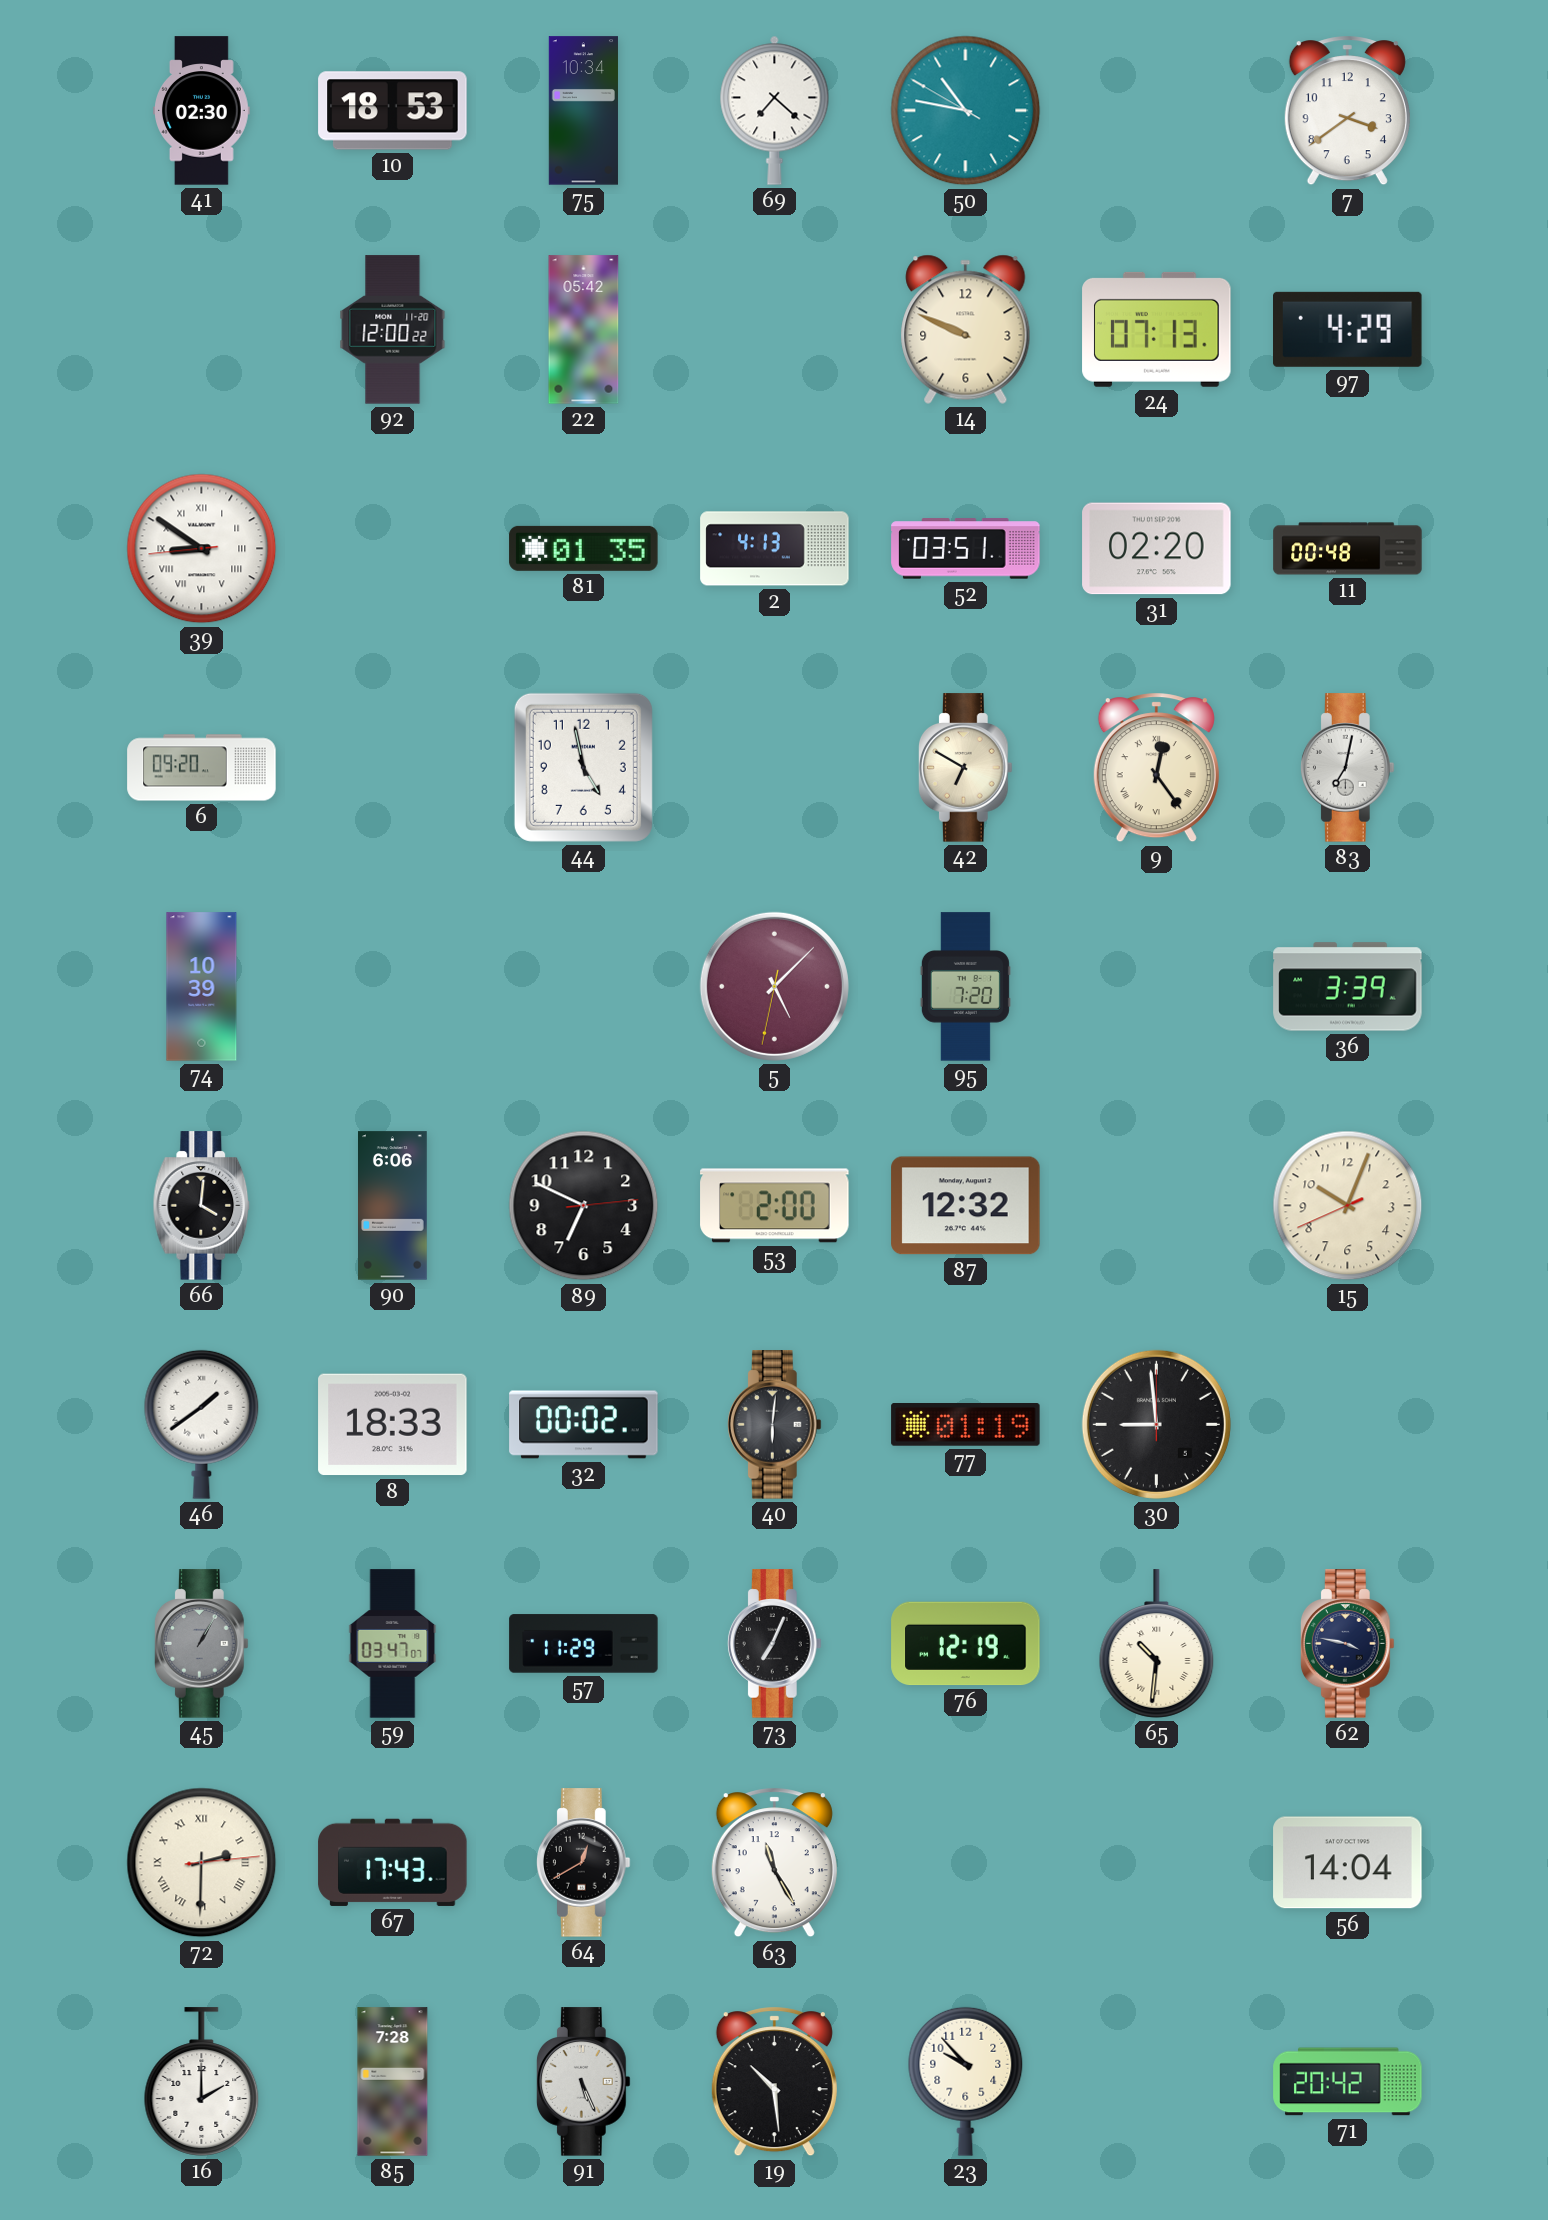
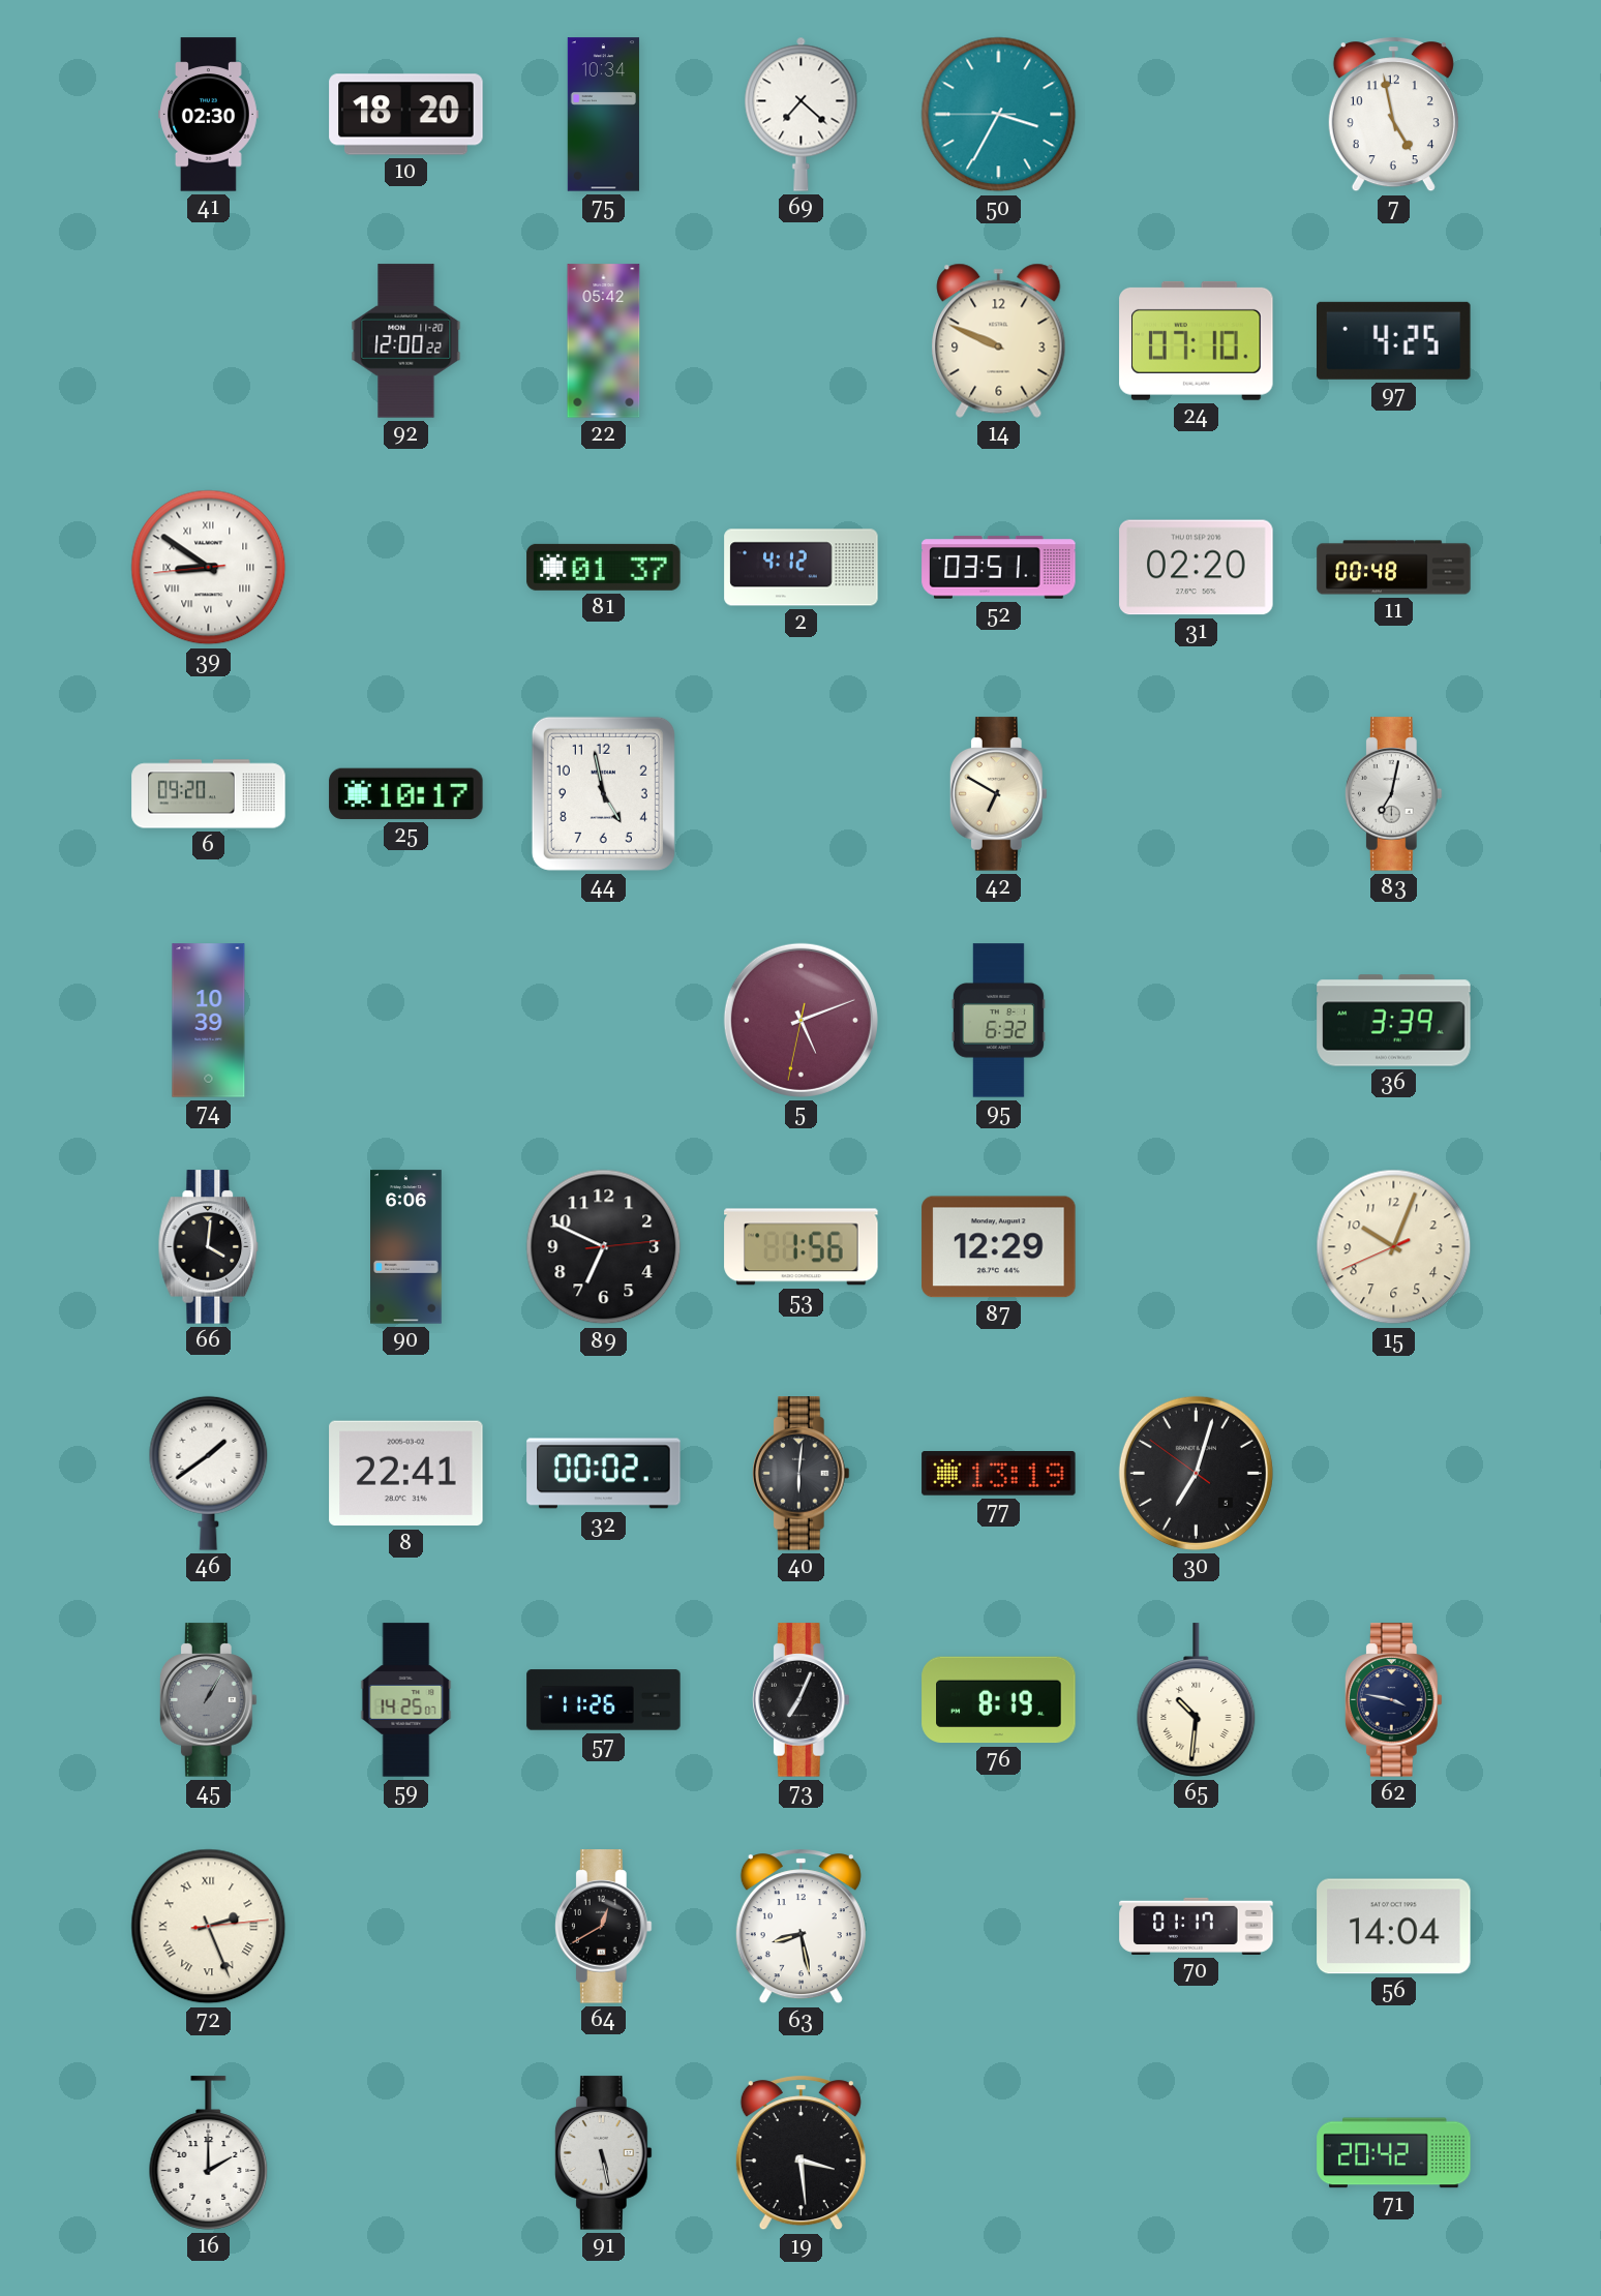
10: 18:53 -> 18:20 (406, 115)
50: 10:46 -> 3:34 (999, 115)
7: 3:39 -> 4:58 (1393, 115)
24: 07:13 -> 07:10 (1197, 340)
97: 4:29 -> 4:25 (1394, 340)
81: 01:35 -> 01:37 (604, 567)
2: 4:13 -> 4:12 (802, 568)
25: none -> 10:17 (406, 793)
9: 12:24 -> none (1156, 768)
5: 5:07 -> 5:11 (800, 1020)
95: 7:20 -> 6:32 (998, 1021)
53: 2:00 -> 1:56 (802, 1247)
87: 12:32 -> 12:29 (999, 1247)
8: 18:33 -> 22:41 (406, 1474)
77: 01:19 -> 13:19 (999, 1474)
30: 8:59 -> 7:02 (1196, 1473)
59: 03:47 -> 14:25 (406, 1700)
57: 11:29 -> 11:26 (604, 1700)
76: 12:19 -> 8:19 (999, 1700)
72: 2:30 -> 2:26 (209, 1927)
67: 17:43 -> none (393, 1862)
63: 11:25 -> 8:28 (800, 1927)
70: none -> 01:17 (1197, 1926)
85: 7:28 -> none (393, 2082)
91: 5:26 -> 5:28 (603, 2153)
19: 10:29 -> 3:29 (800, 2153)
23: 9:53 -> none (966, 2081)
